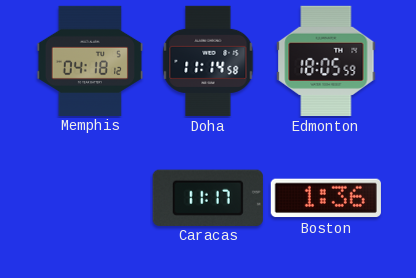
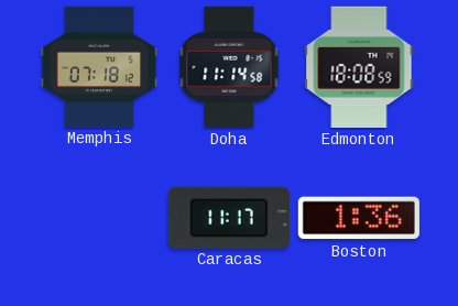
Memphis: 04:18 -> 07:18 (99, 66)
Edmonton: 18:05 -> 18:08 (359, 67)
